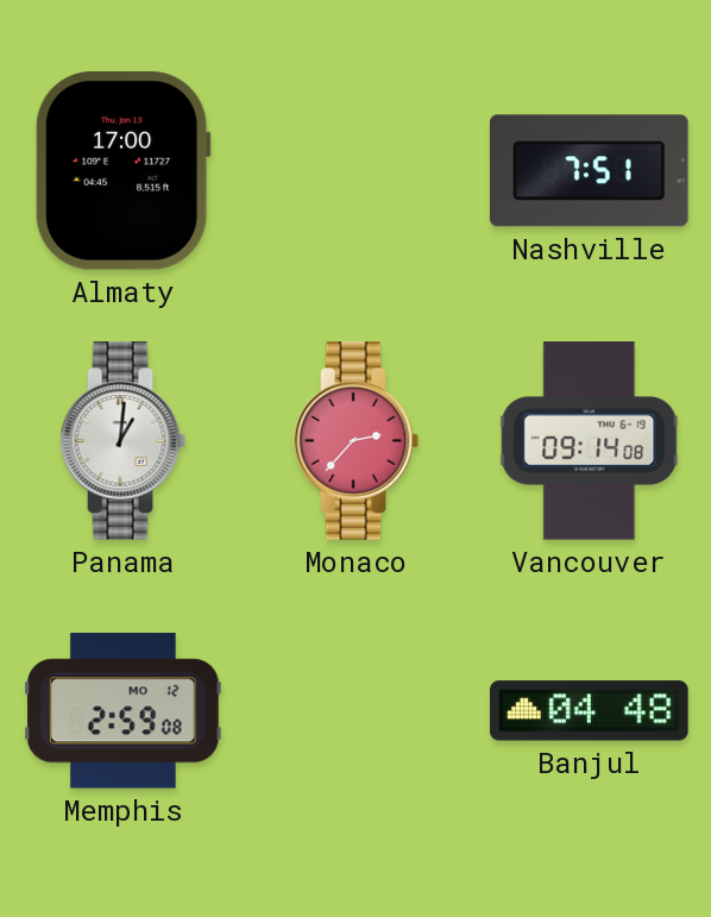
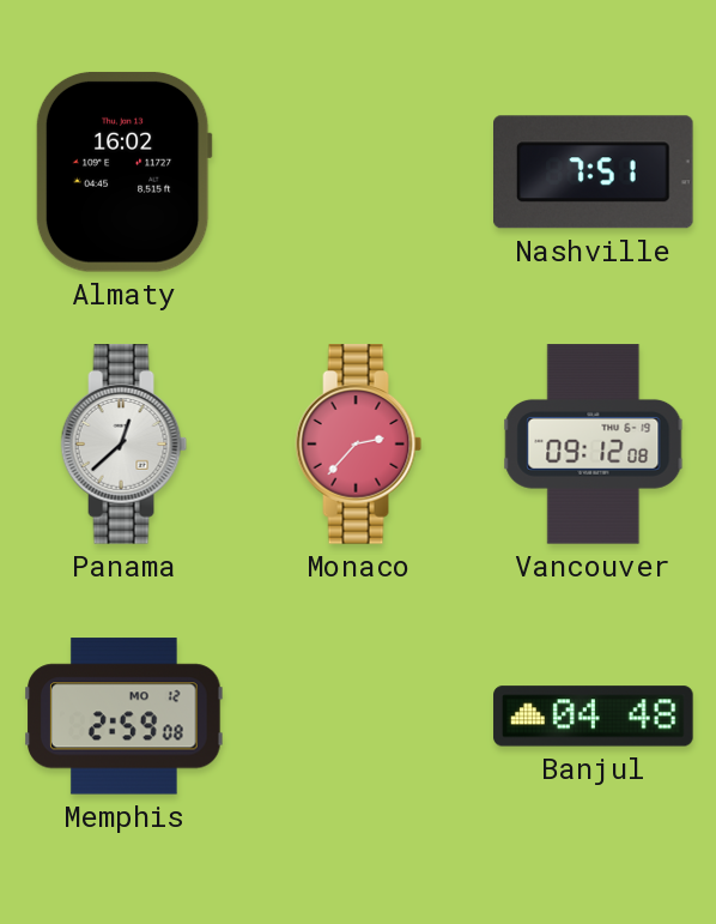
Almaty: 17:00 -> 16:02 (123, 171)
Panama: 1:01 -> 12:38 (125, 445)
Vancouver: 09:14 -> 09:12 (594, 445)
